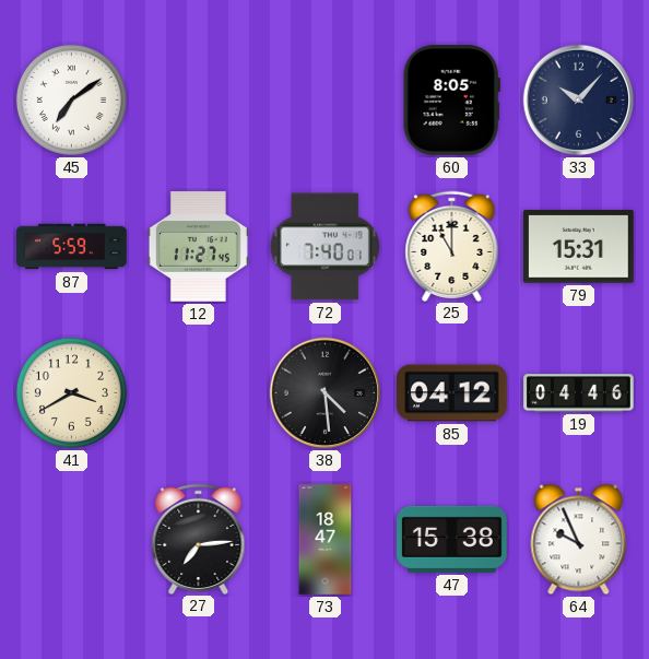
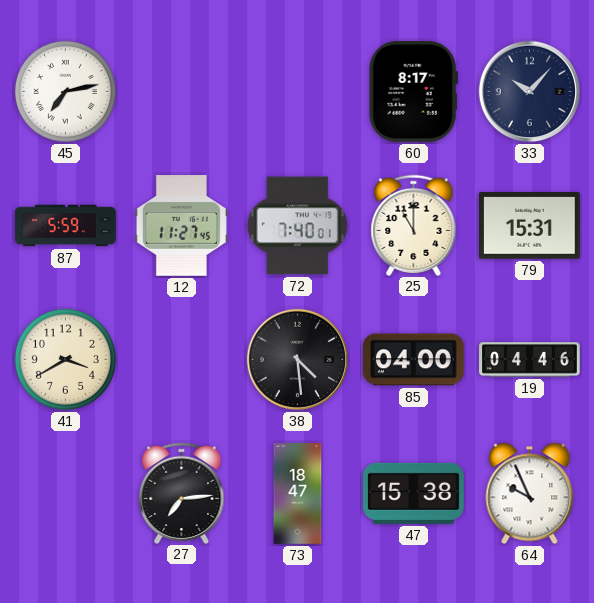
45: 7:09 -> 7:13 (65, 91)
60: 8:05 -> 8:17 (413, 92)
85: 04:12 -> 04:00 (414, 360)
